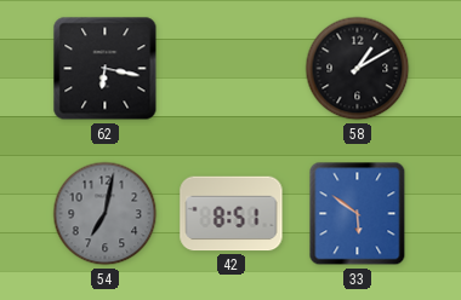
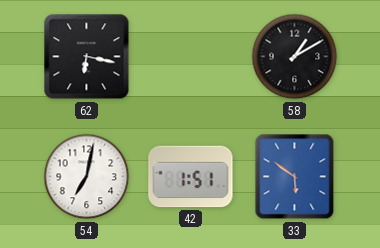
54 dial: grey -> white (87, 177)
42: 8:51 -> 1:51 (191, 177)
